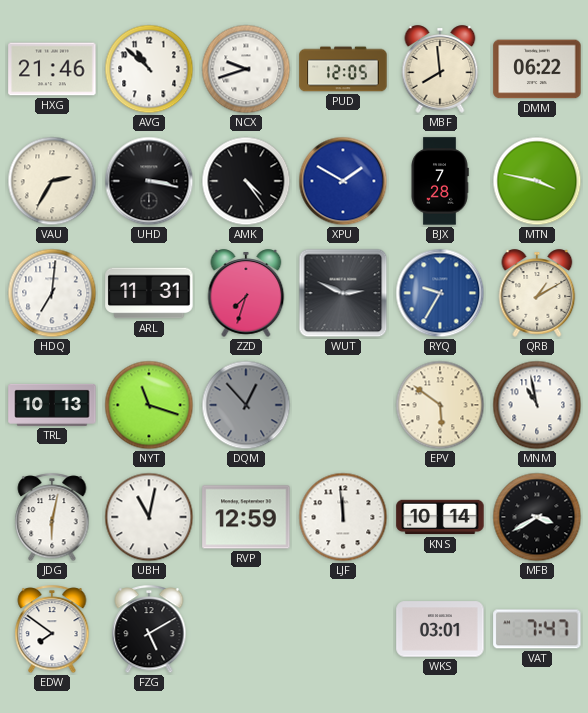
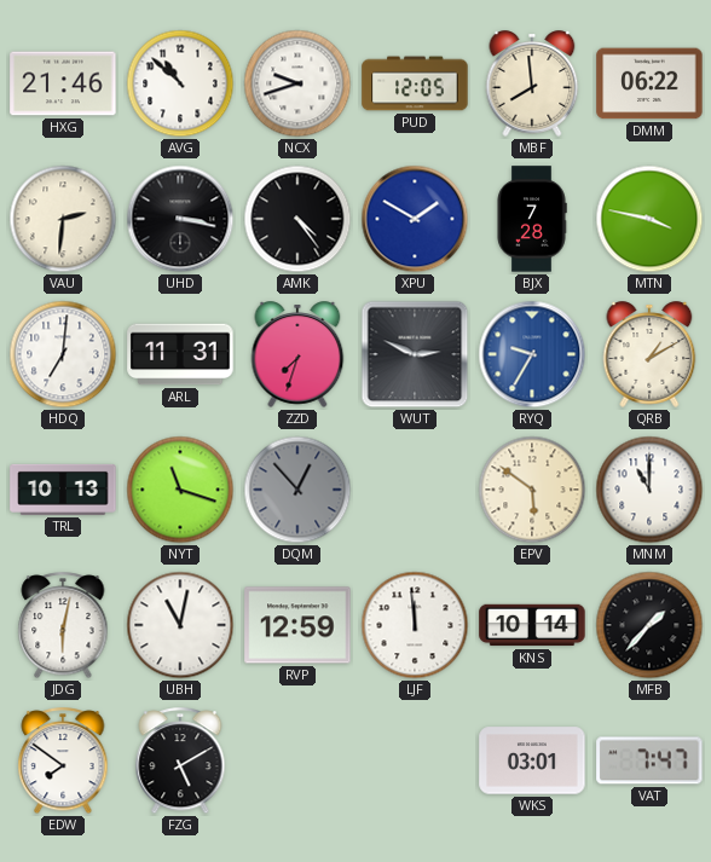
VAU: 2:35 -> 2:31 (63, 219)
MNM: 10:58 -> 11:00 (649, 490)
MFB: 3:40 -> 1:37 (649, 625)
